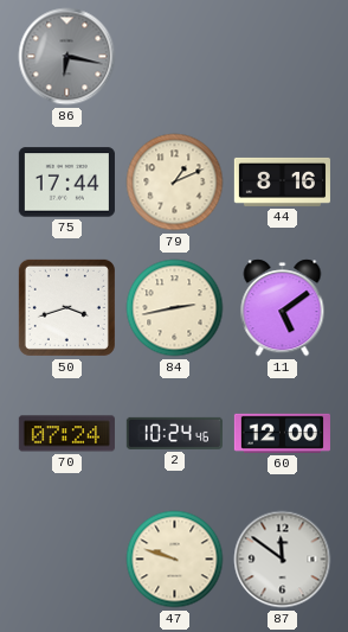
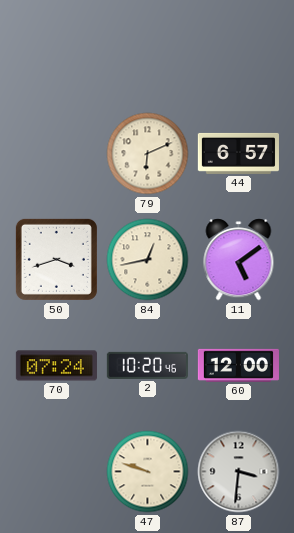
86: 6:17 -> none (67, 57)
75: 17:44 -> none (66, 183)
79: 1:11 -> 6:11 (148, 154)
44: 8:16 -> 6:57 (238, 153)
84: 2:43 -> 12:43 (148, 260)
2: 10:24 -> 10:20 (147, 365)
87: 11:51 -> 3:31 (239, 472)
